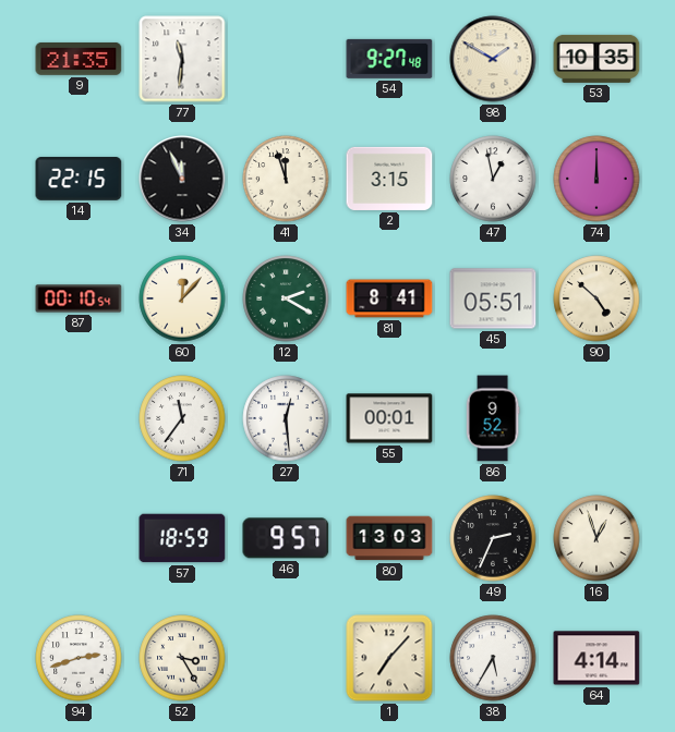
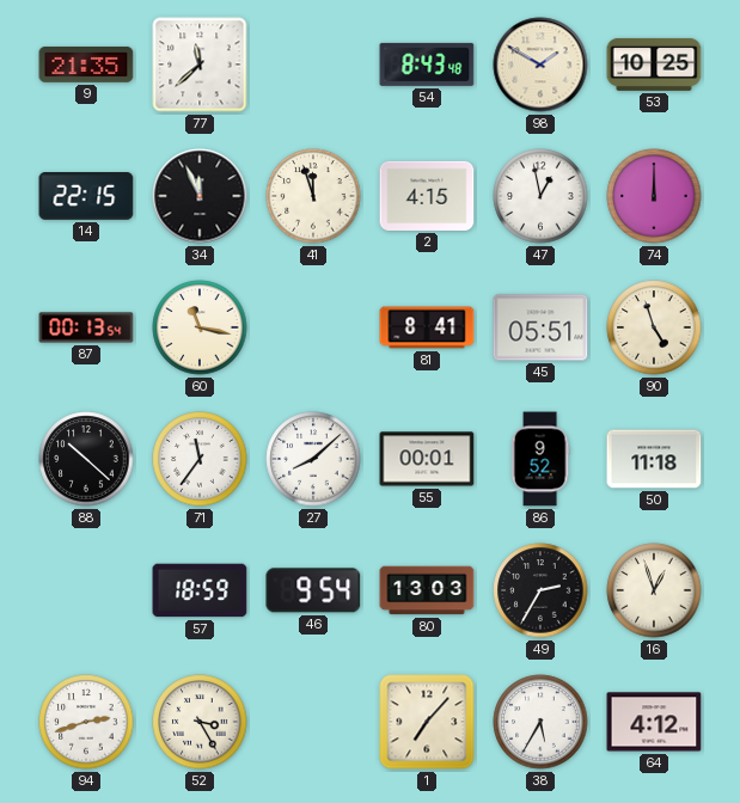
77: 11:31 -> 11:38 (200, 65)
54: 9:27 -> 8:43 (427, 65)
53: 10:35 -> 10:25 (654, 65)
2: 3:15 -> 4:15 (427, 196)
87: 00:10 -> 00:13 (86, 327)
60: 12:07 -> 11:17 (200, 327)
12: 2:20 -> none (286, 298)
90: 4:52 -> 4:57 (654, 327)
88: none -> 10:22 (86, 459)
27: 12:29 -> 8:08 (313, 459)
50: none -> 11:18 (654, 459)
46: 9:57 -> 9:54 (313, 590)
49: 2:34 -> 2:35 (540, 590)
64: 4:14 -> 4:12 (654, 722)
